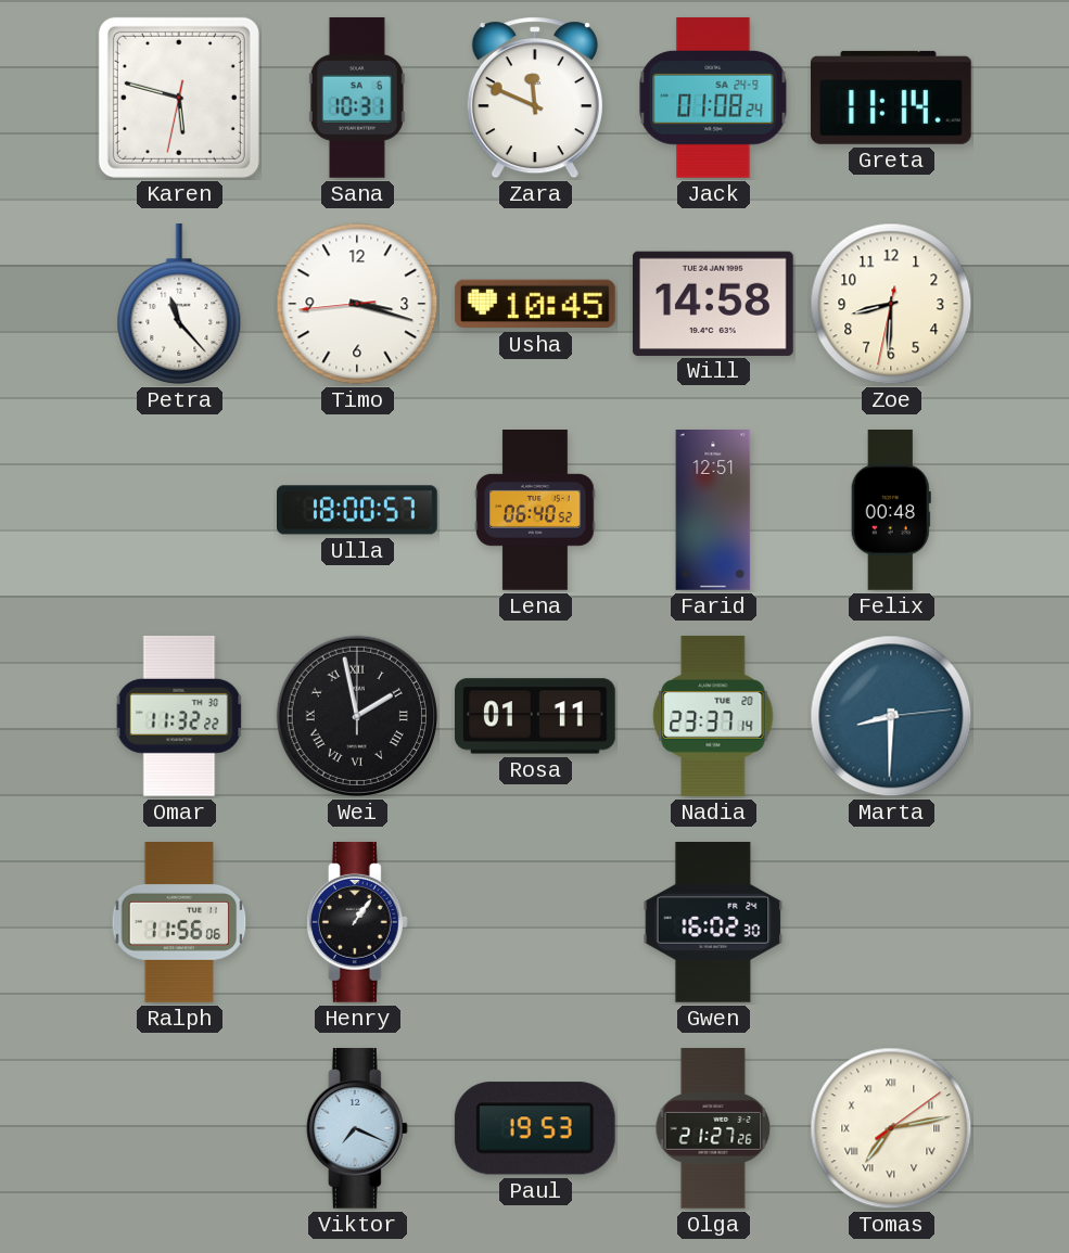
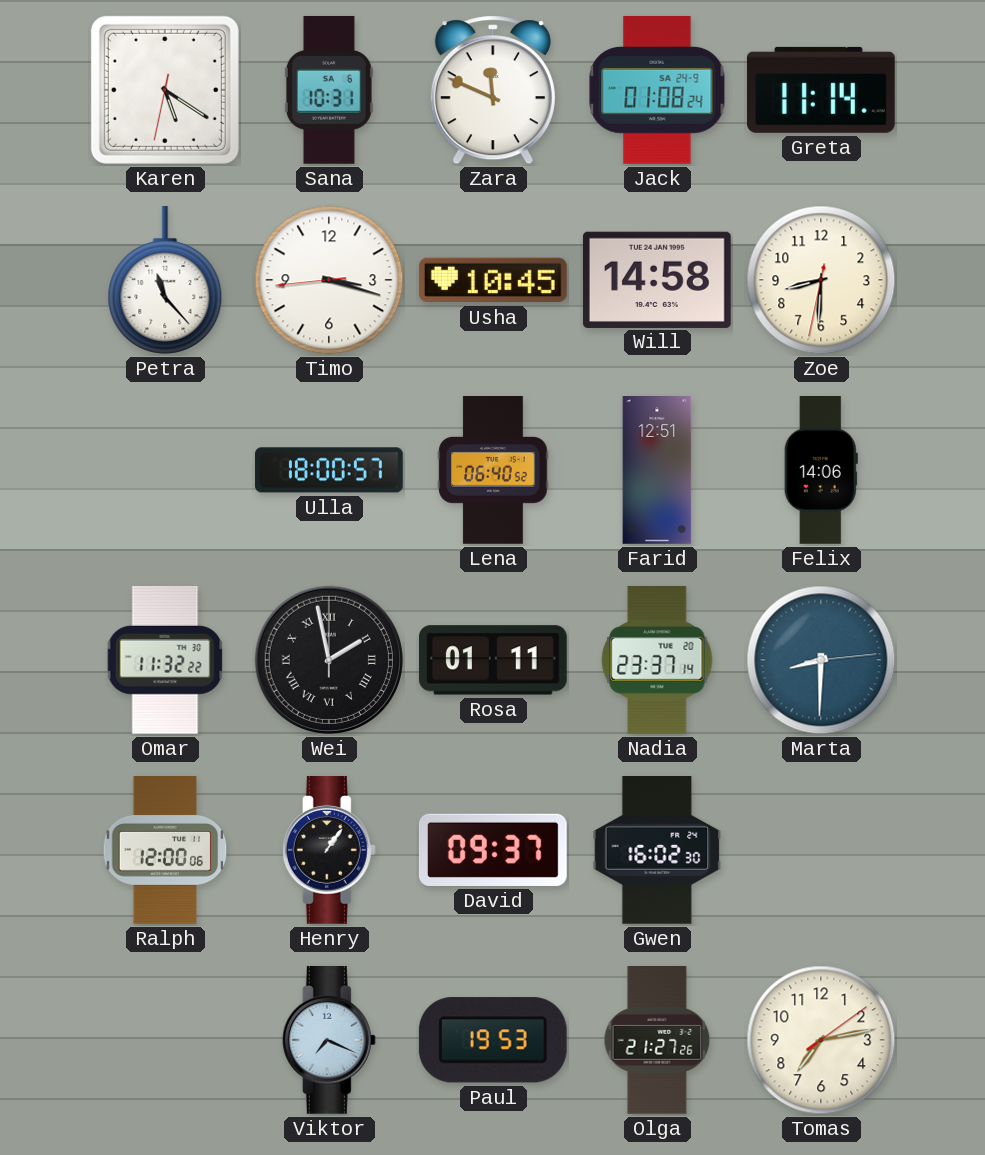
Karen: 5:47 -> 5:20 (165, 90)
Felix: 00:48 -> 14:06 (821, 471)
Ralph: 11:56 -> 12:00 (165, 851)
David: none -> 09:37 (493, 850)
Tomas numerals: Roman -> Arabic (821, 1040)
